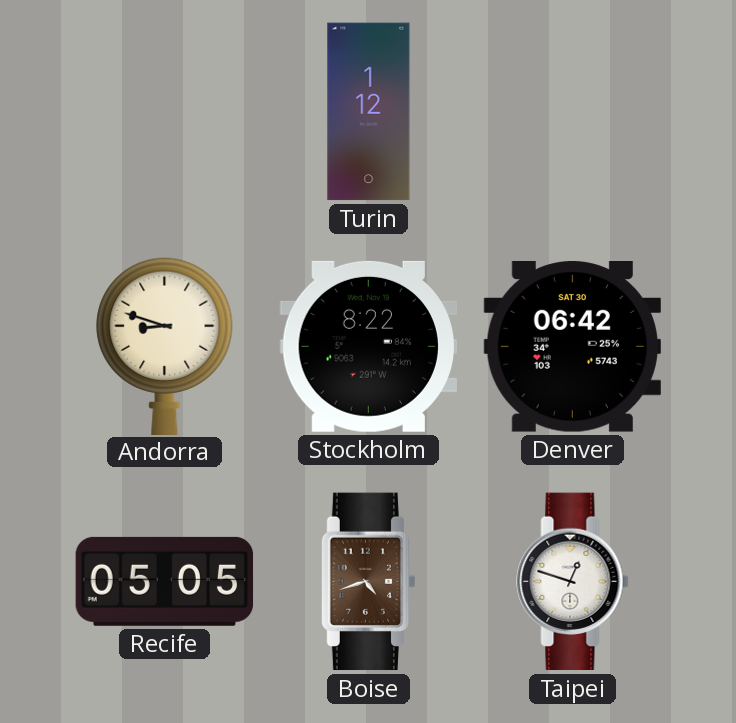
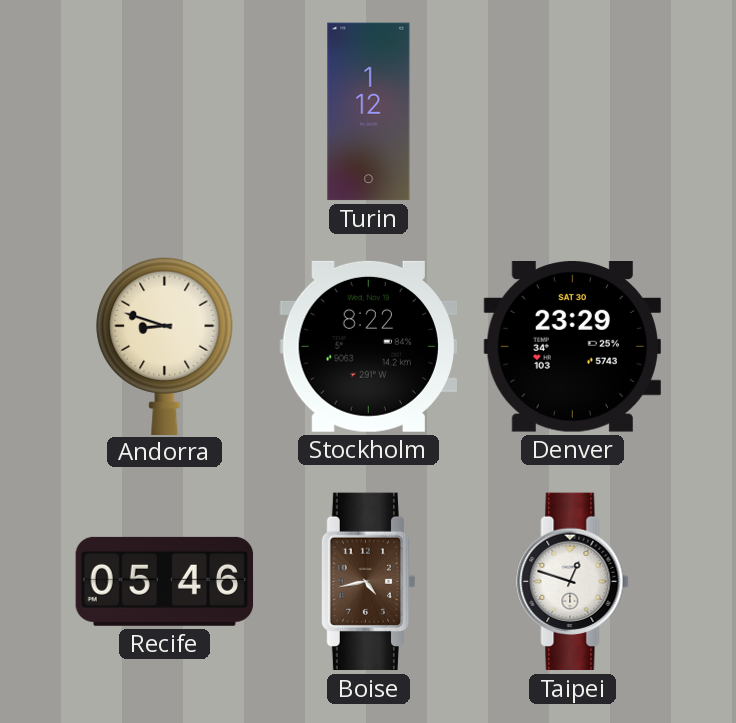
Denver: 06:42 -> 23:29 (572, 347)
Recife: 05:05 -> 05:46 (165, 581)
Boise: 4:42 -> 4:43 (367, 582)
